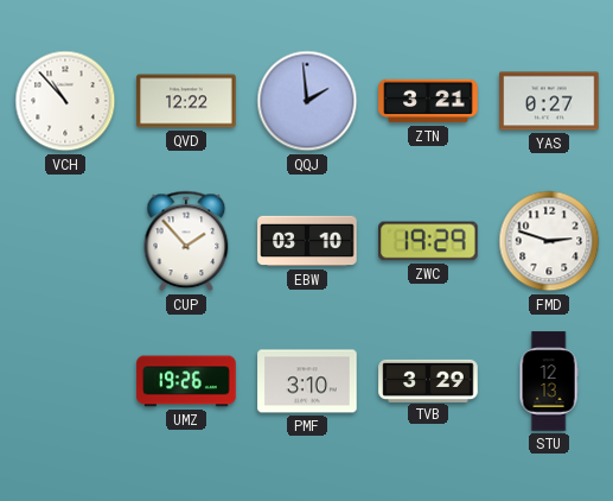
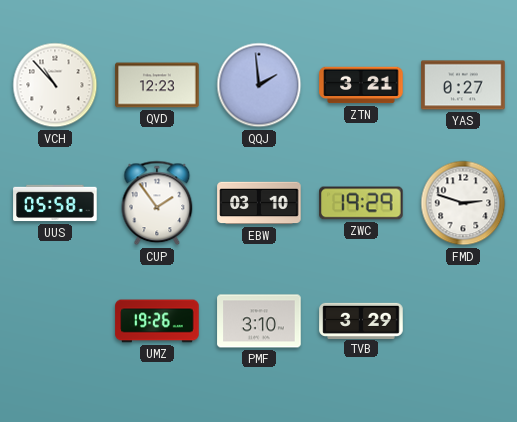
QVD: 12:22 -> 12:23 (157, 85)
UUS: none -> 05:58 (55, 203)
CUP: 1:53 -> 1:54 (157, 203)
STU: 12:13 -> none (549, 381)
